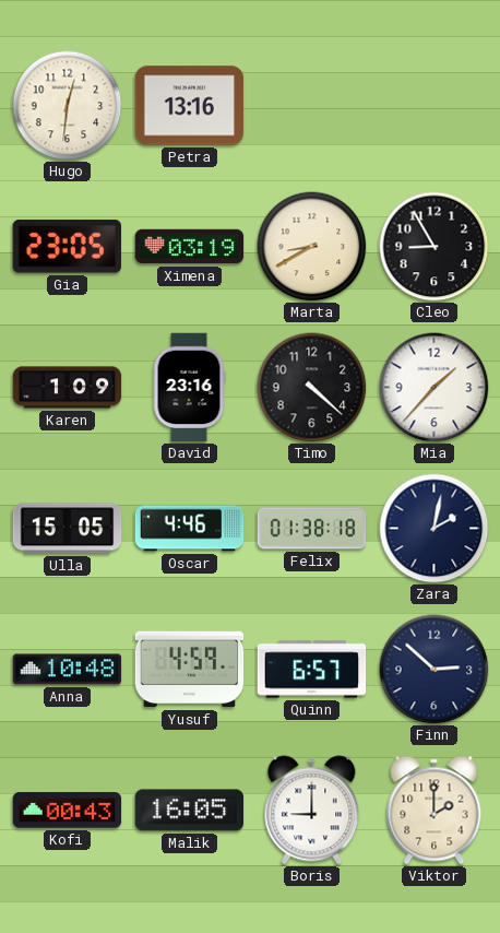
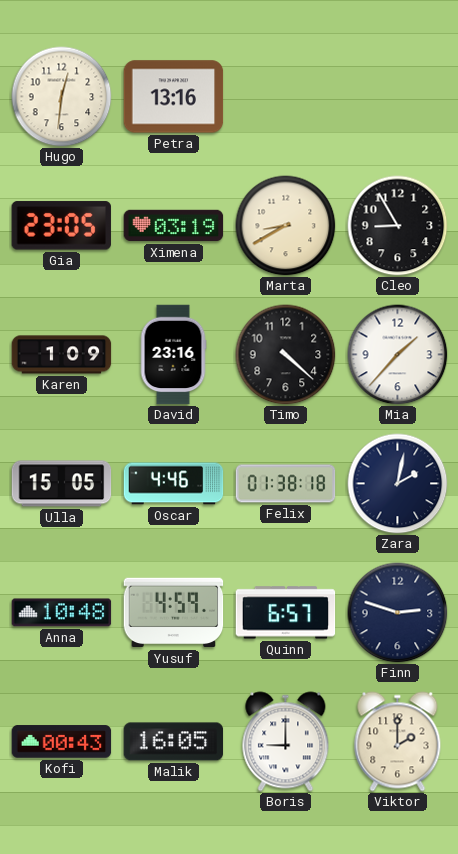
Finn: 2:52 -> 2:48 (398, 613)
